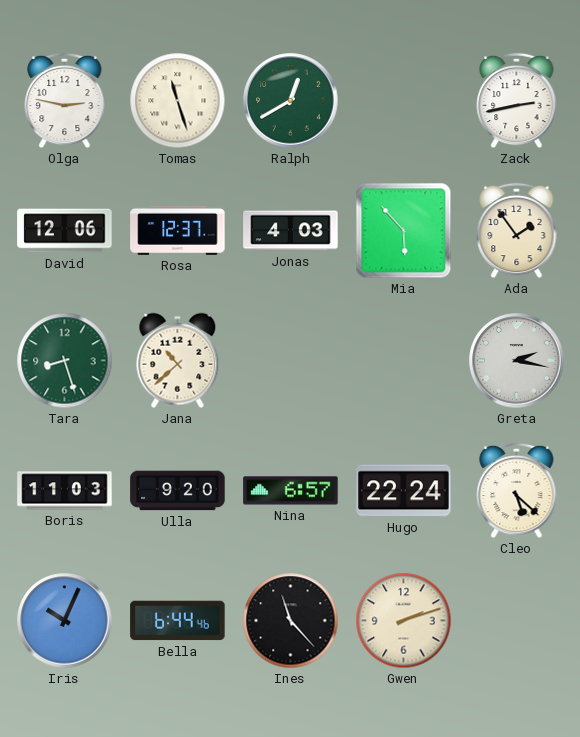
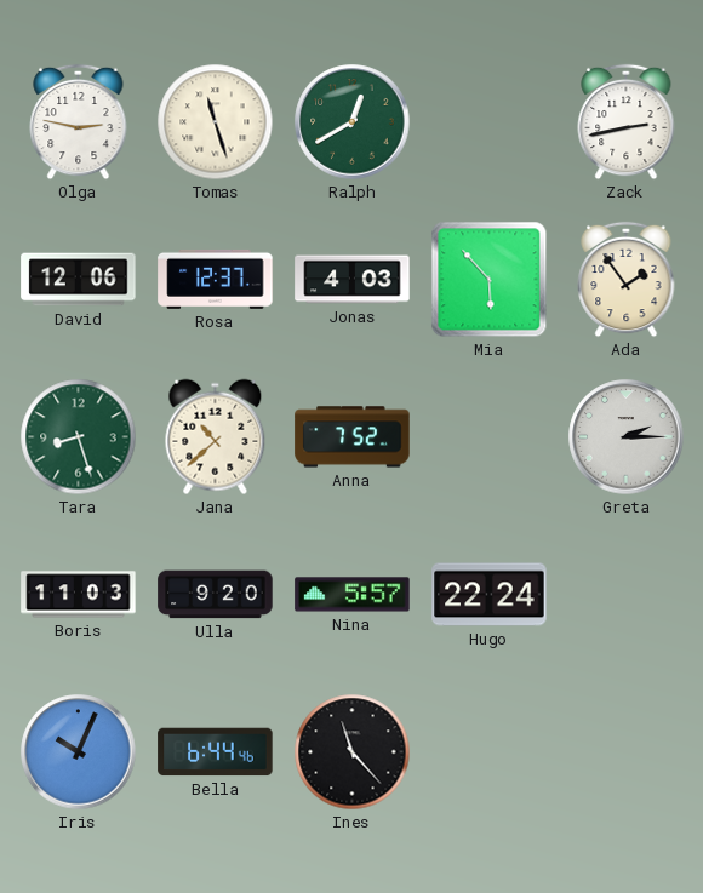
Anna: none -> 7:52 (353, 437)
Greta: 2:17 -> 2:15 (627, 437)
Nina: 6:57 -> 5:57 (353, 595)
Cleo: 5:22 -> none (517, 491)
Gwen: 2:12 -> none (404, 621)
